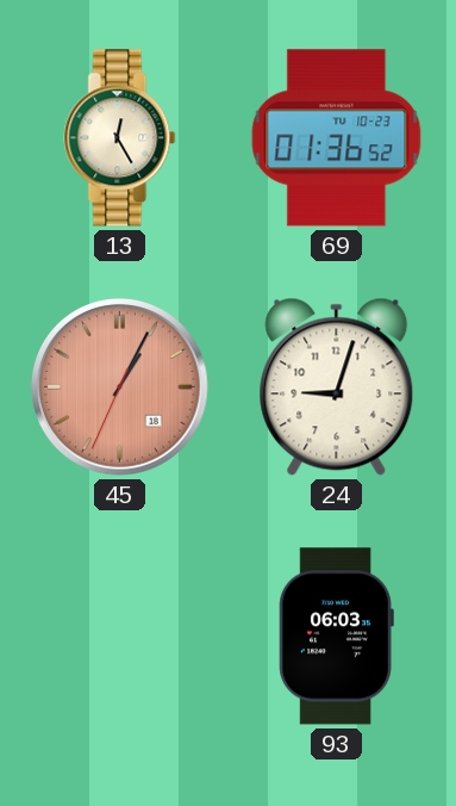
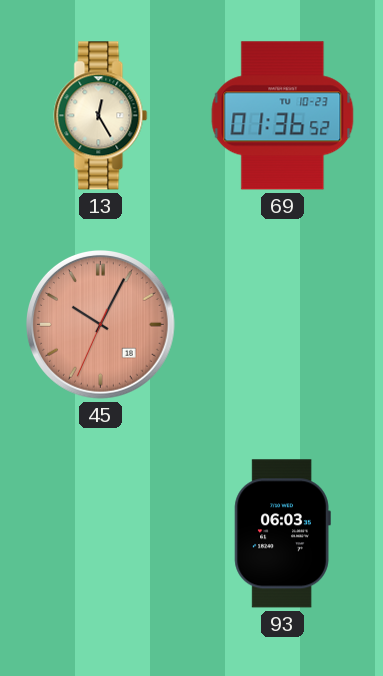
45: 1:04 -> 10:04 (101, 325)
24: 9:03 -> none (337, 386)
